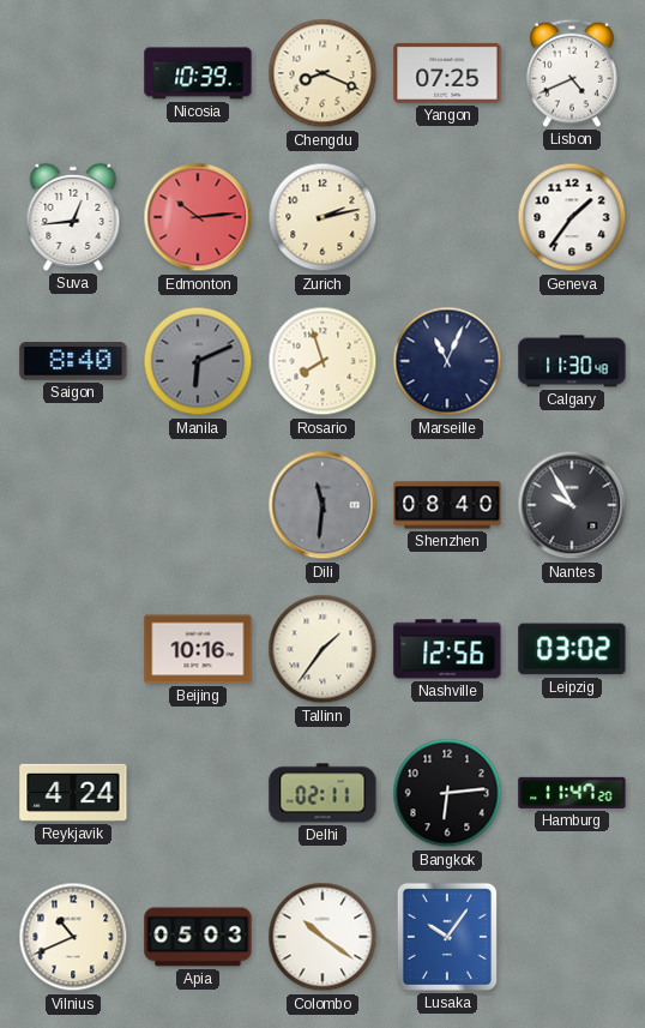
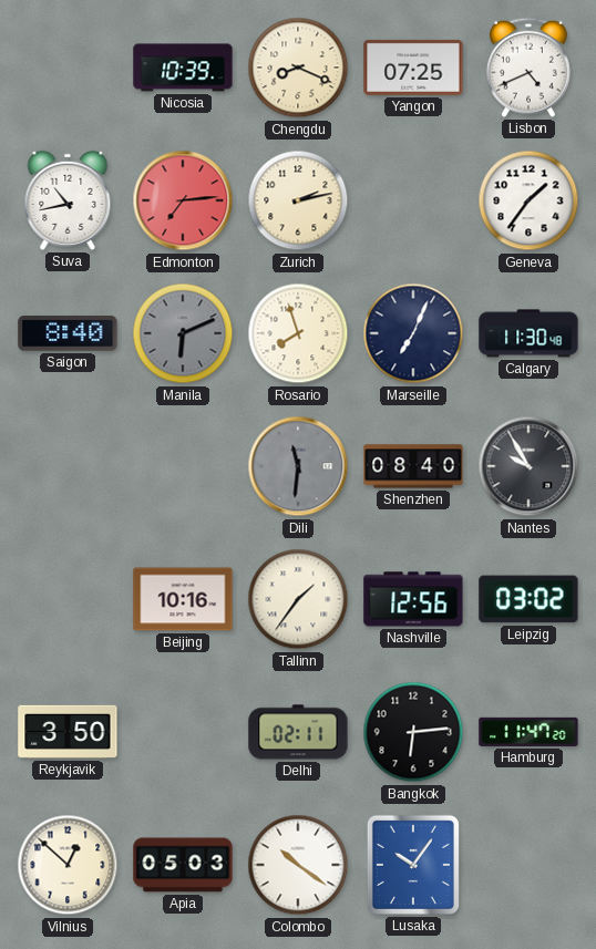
Suva: 12:44 -> 10:43 (68, 200)
Edmonton: 10:14 -> 7:14 (183, 200)
Marseille: 11:04 -> 7:04 (413, 333)
Reykjavik: 4:24 -> 3:50 (68, 732)
Vilnius: 10:41 -> 12:52 (68, 865)
